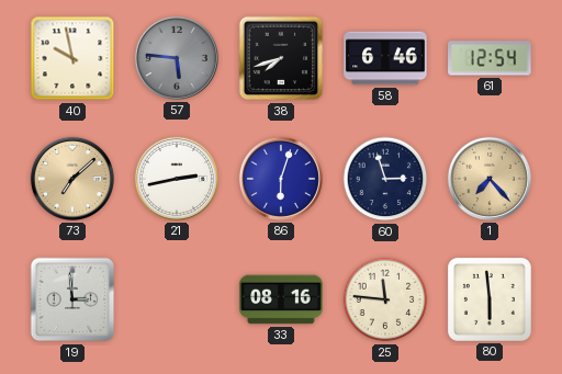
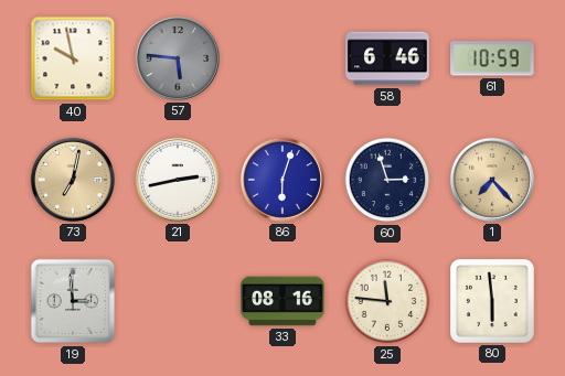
38: 7:42 -> none (281, 58)
61: 12:54 -> 10:59 (492, 58)
73: 7:08 -> 7:02 (73, 180)
